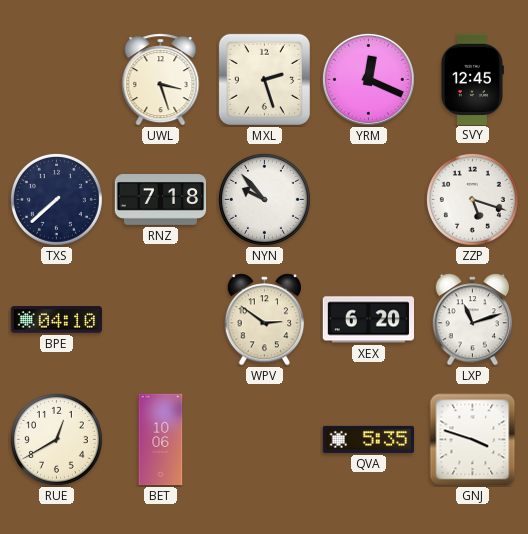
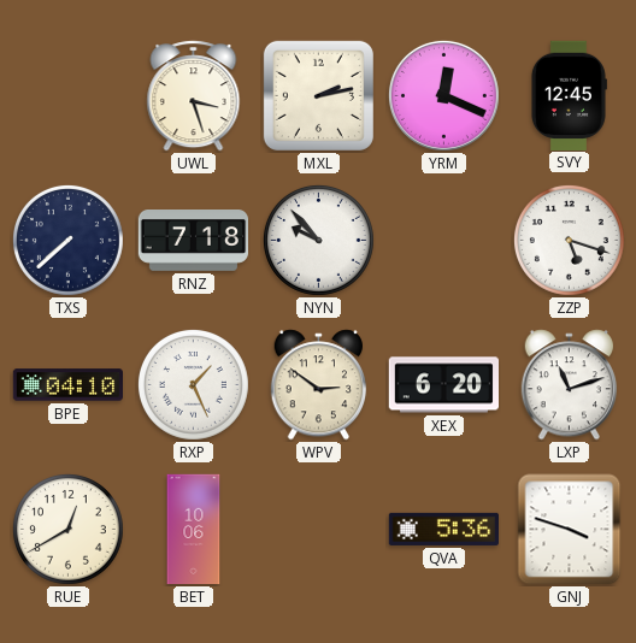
MXL: 2:27 -> 2:13 (318, 95)
RXP: none -> 1:26 (193, 384)
QVA: 5:35 -> 5:36 (443, 529)
